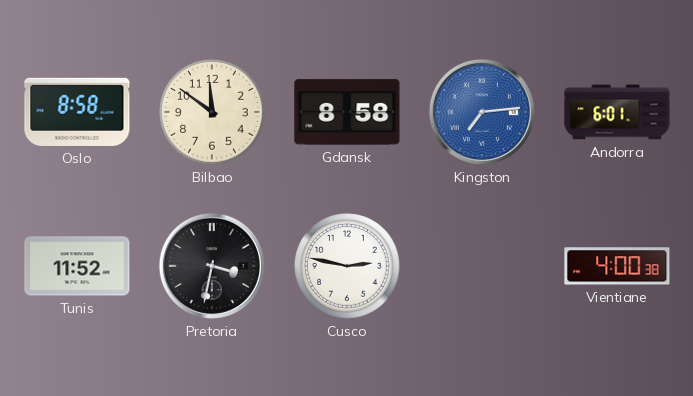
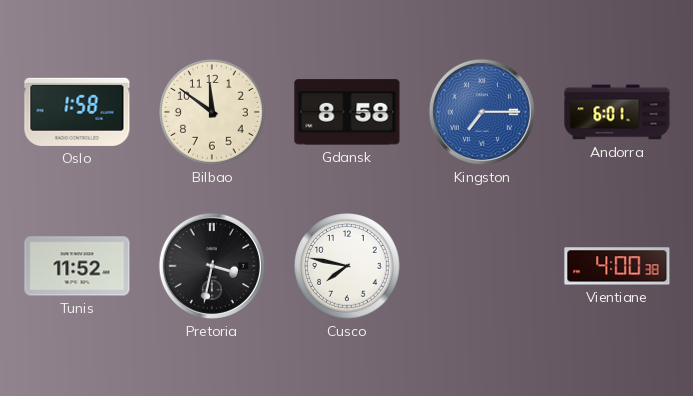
Oslo: 8:58 -> 1:58 (77, 112)
Kingston: 7:14 -> 7:15 (482, 112)
Cusco: 2:47 -> 7:47 (347, 266)
